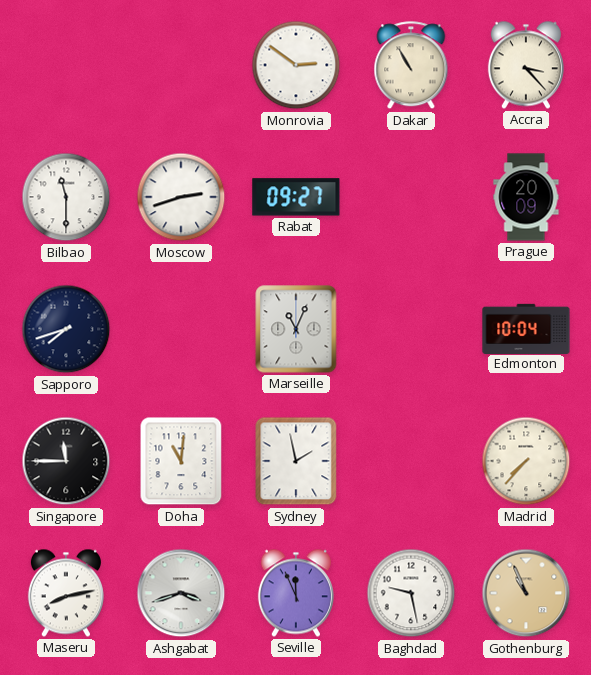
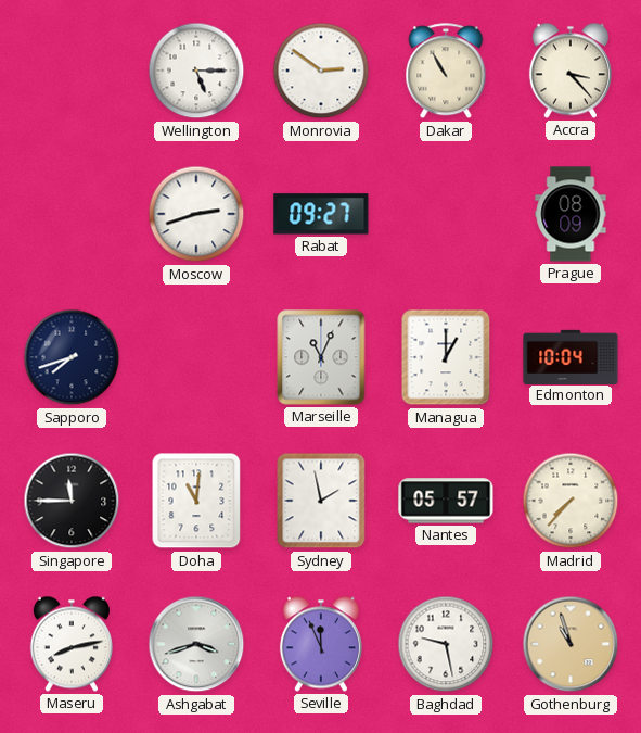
Wellington: none -> 5:15 (196, 71)
Bilbao: 11:30 -> none (66, 197)
Prague: 20:09 -> 08:09 (571, 214)
Managua: none -> 1:00 (446, 357)
Nantes: none -> 05:57 (446, 501)
Gothenburg: 10:56 -> 10:57 (571, 644)
